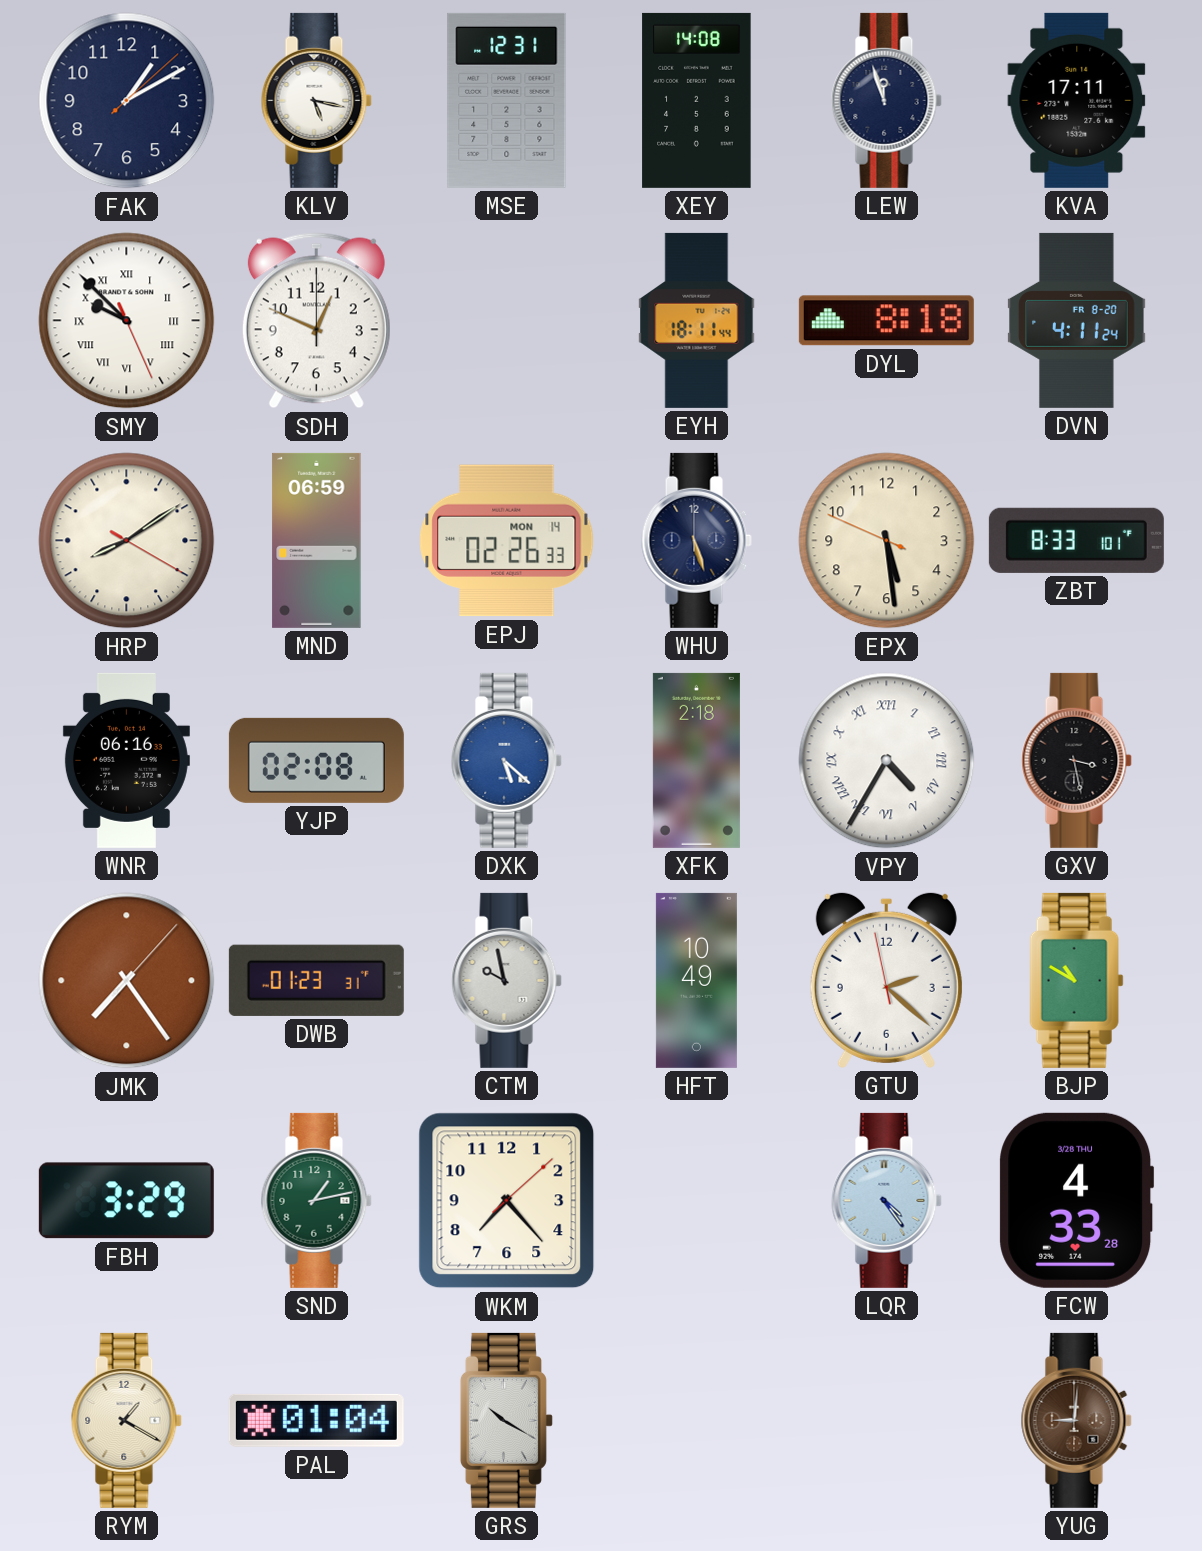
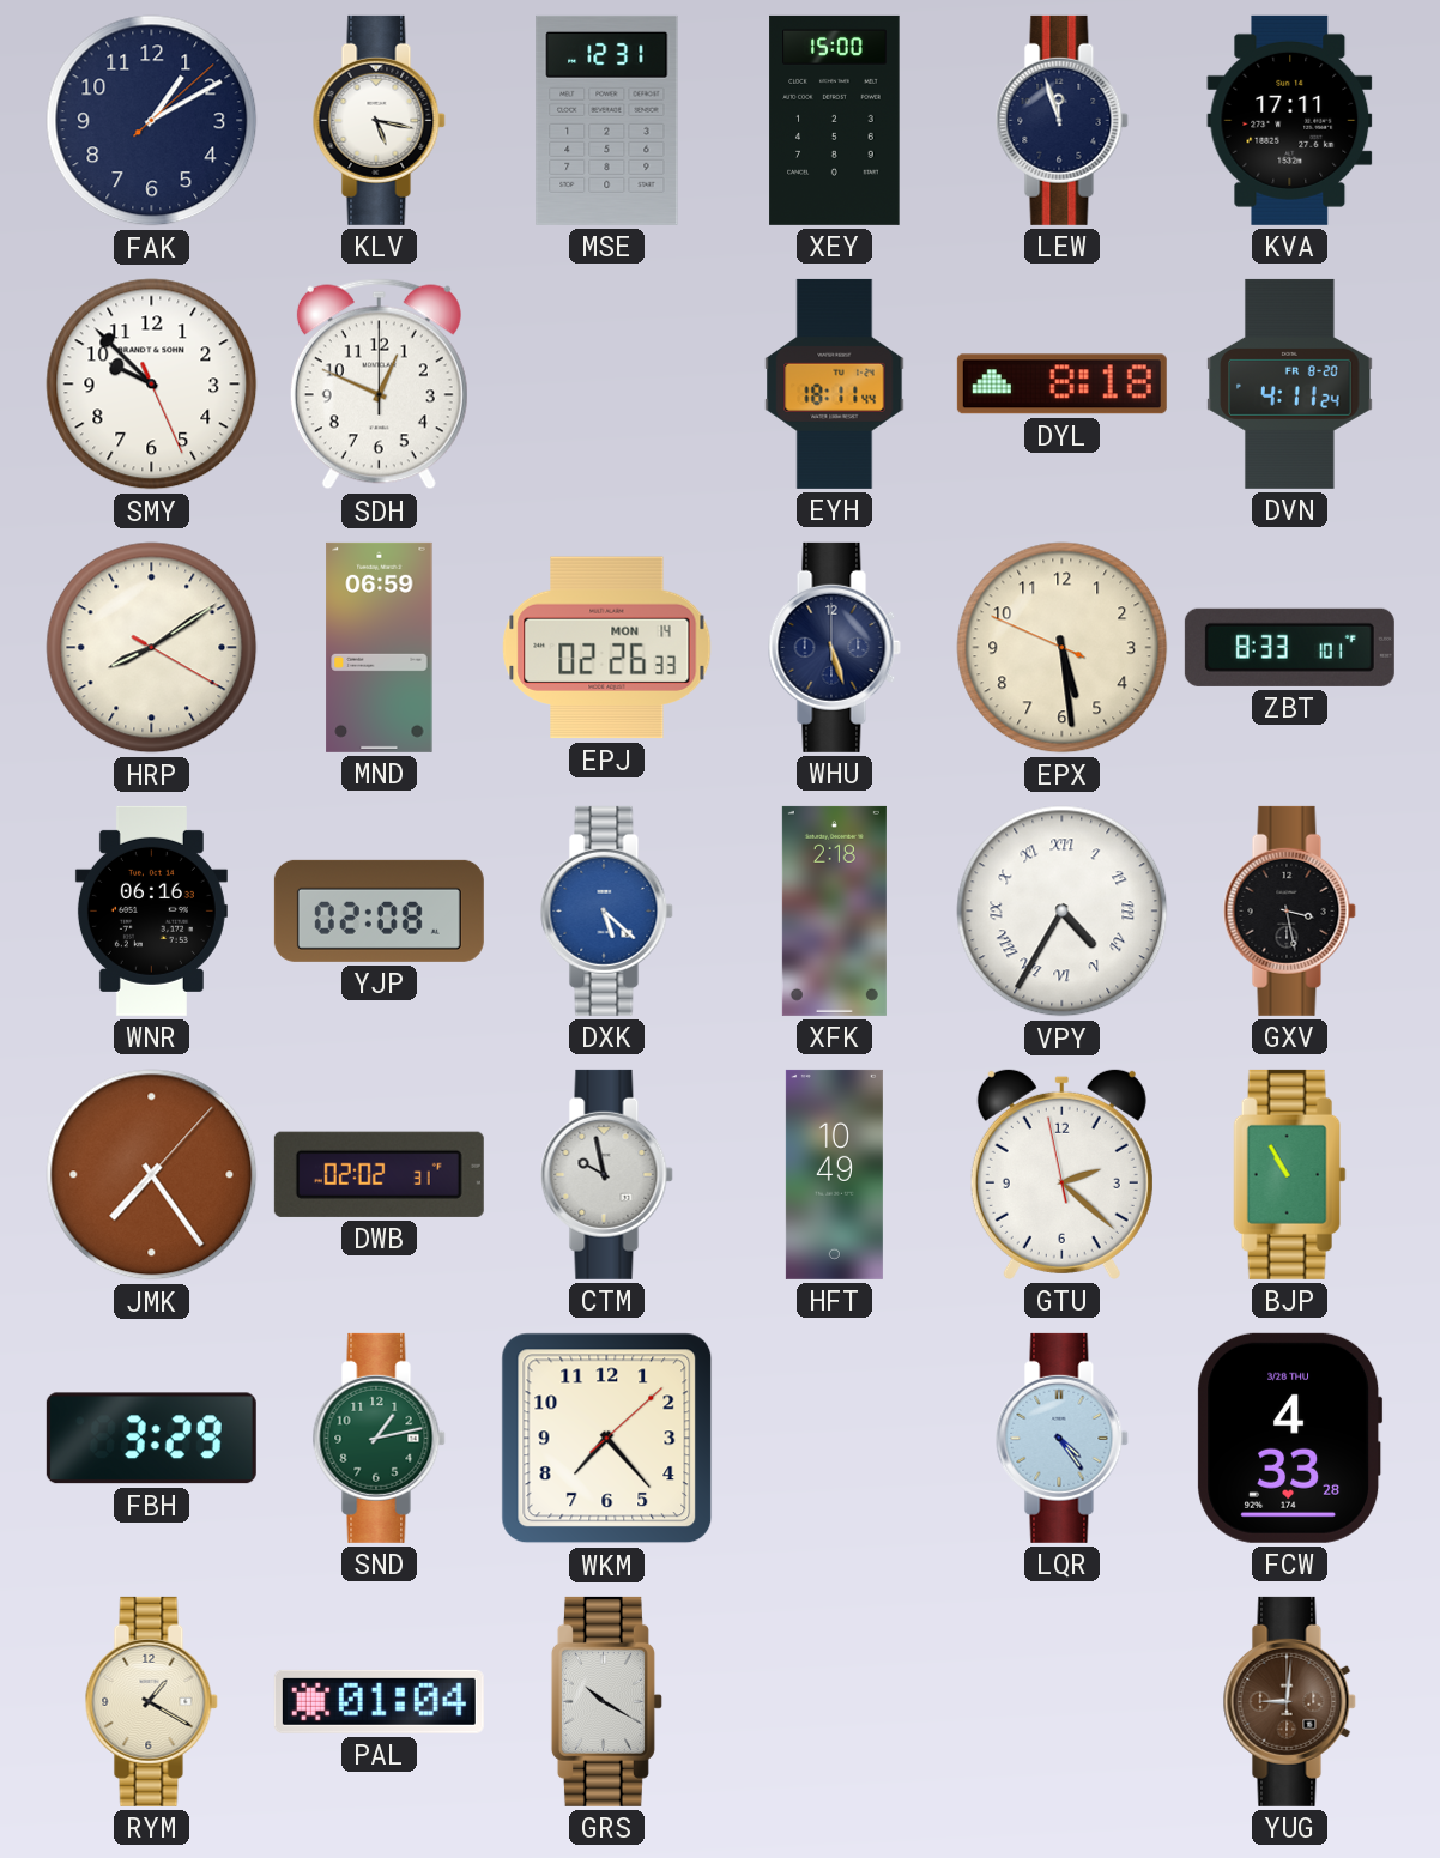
XEY: 14:08 -> 15:00 (835, 120)
SMY numerals: Roman -> Arabic (152, 385)
DWB: 01:23 -> 02:02 (379, 1174)
BJP: 10:50 -> 10:55 (1290, 1174)
